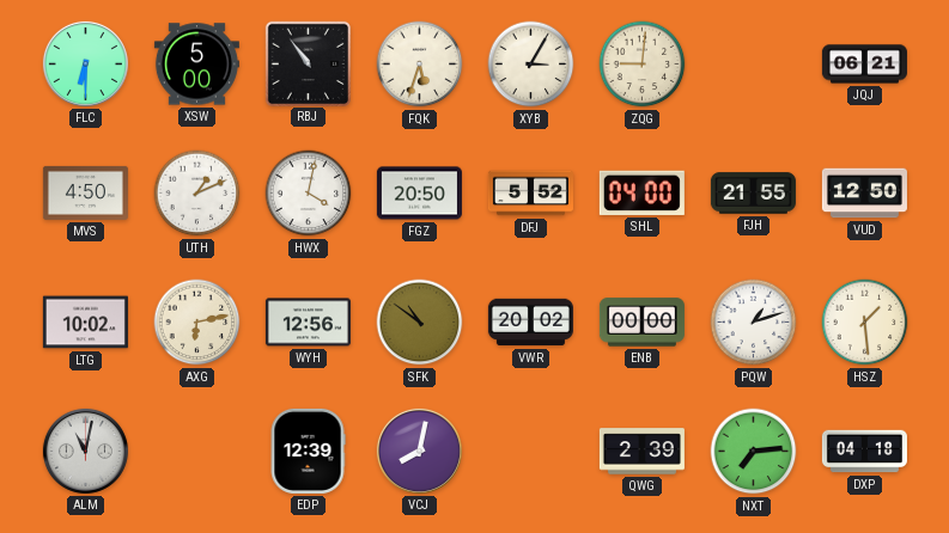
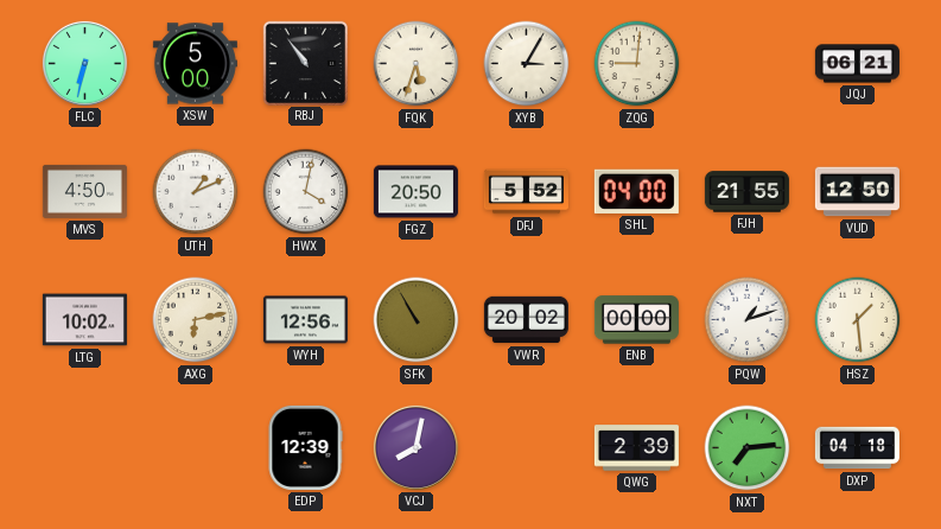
FLC: 6:30 -> 6:32 (84, 63)
SFK: 10:51 -> 10:55 (417, 320)
ALM: 11:02 -> none (85, 451)
